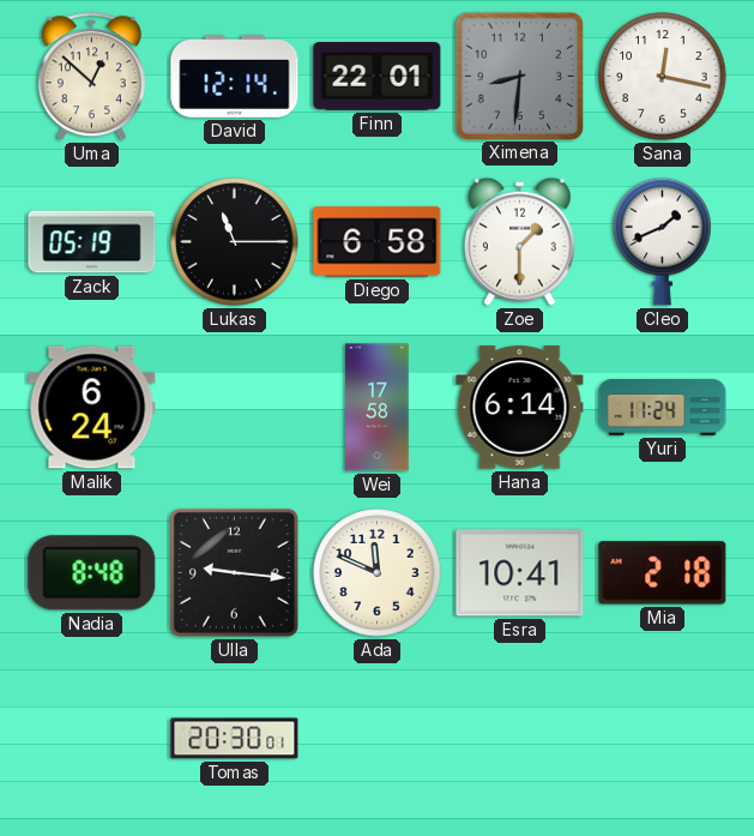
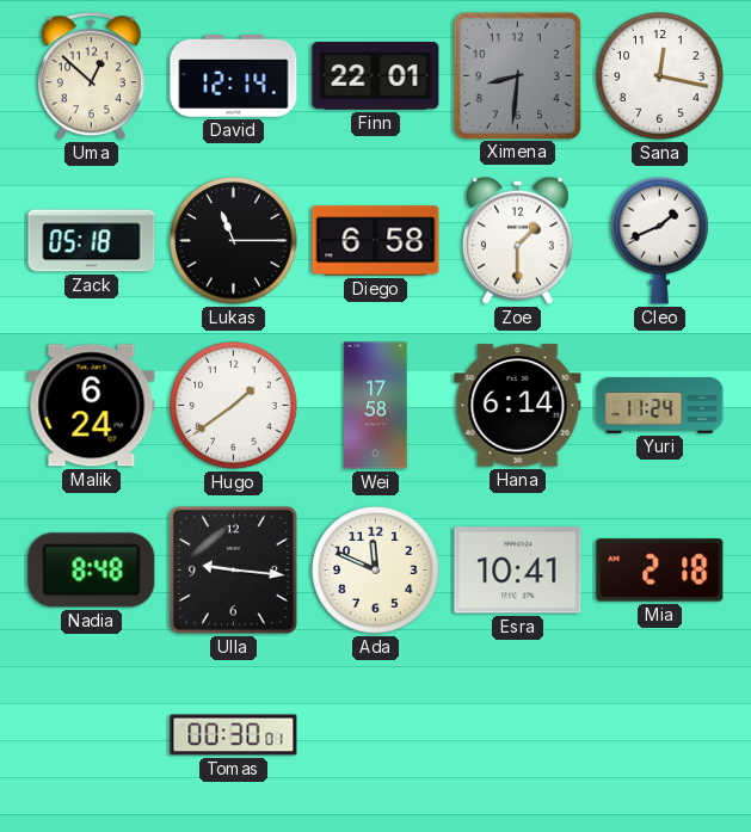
Zack: 05:19 -> 05:18 (92, 241)
Hugo: none -> 1:39 (234, 406)
Tomas: 20:30 -> 00:30 (234, 735)
